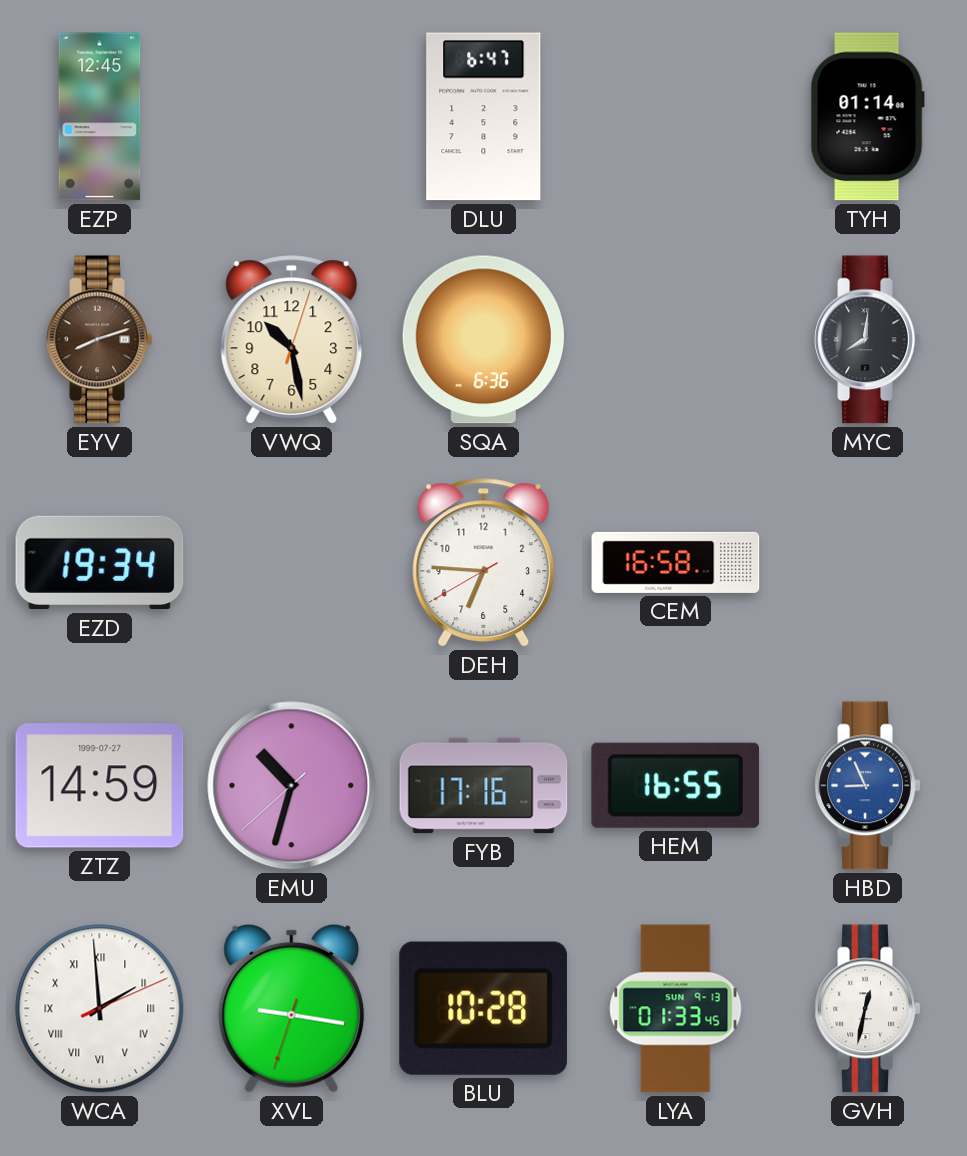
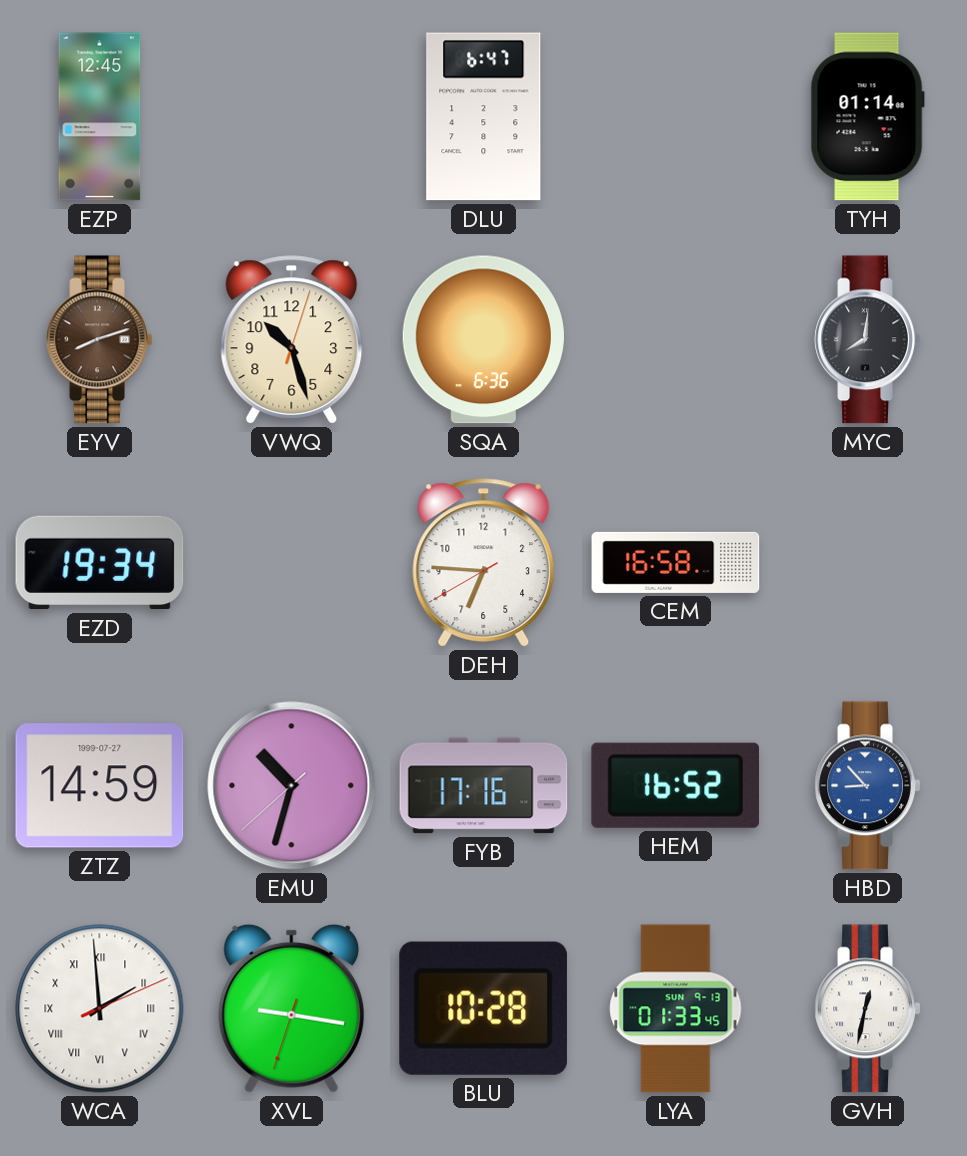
VWQ: 10:28 -> 10:27 (292, 340)
HEM: 16:55 -> 16:52 (675, 785)
HBD: 8:56 -> 8:53 (868, 786)
